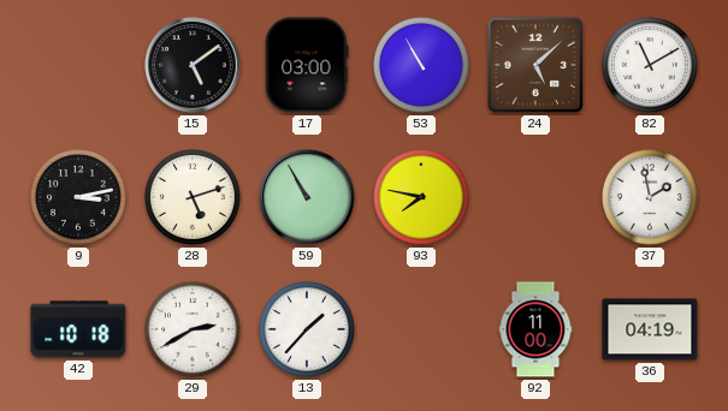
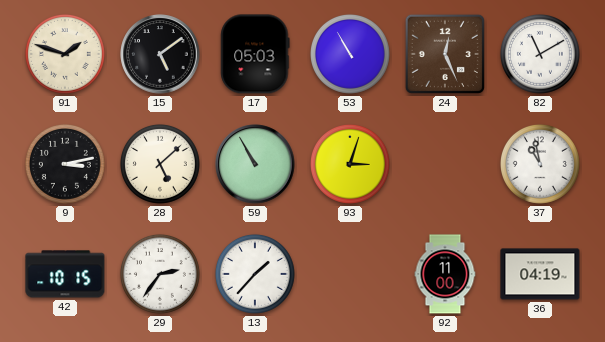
91: none -> 1:48 (65, 54)
17: 03:00 -> 05:03 (255, 54)
24: 5:08 -> 12:26 (445, 54)
28: 5:12 -> 5:08 (160, 164)
93: 7:47 -> 3:03 (350, 164)
37: 1:58 -> 10:58 (540, 164)
42: 10:18 -> 10:15 (65, 274)
29: 2:40 -> 2:36 (160, 274)
